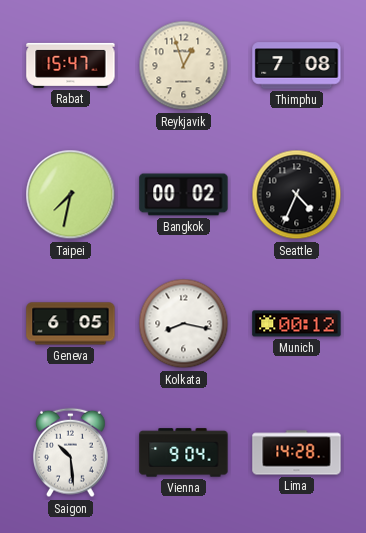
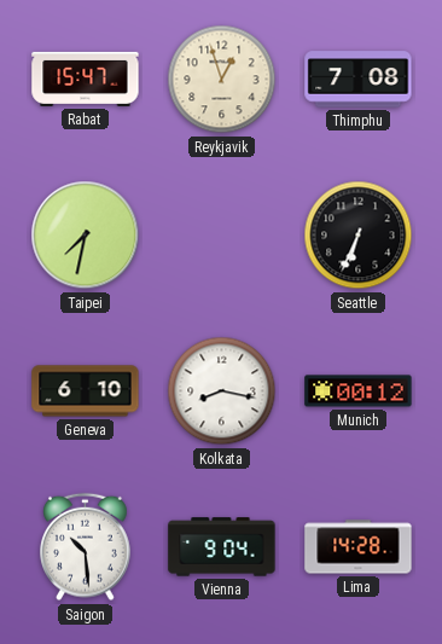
Bangkok: 00:02 -> none (184, 195)
Seattle: 4:34 -> 6:34 (359, 236)
Geneva: 6:05 -> 6:10 (86, 391)
